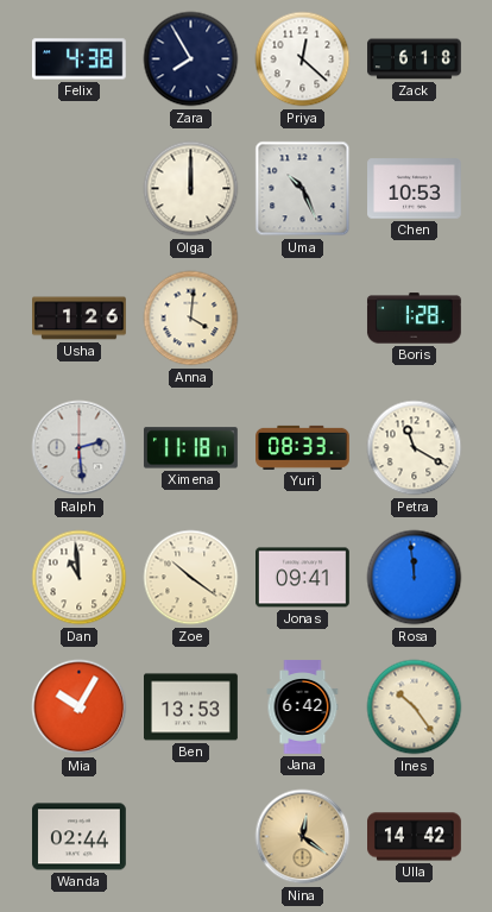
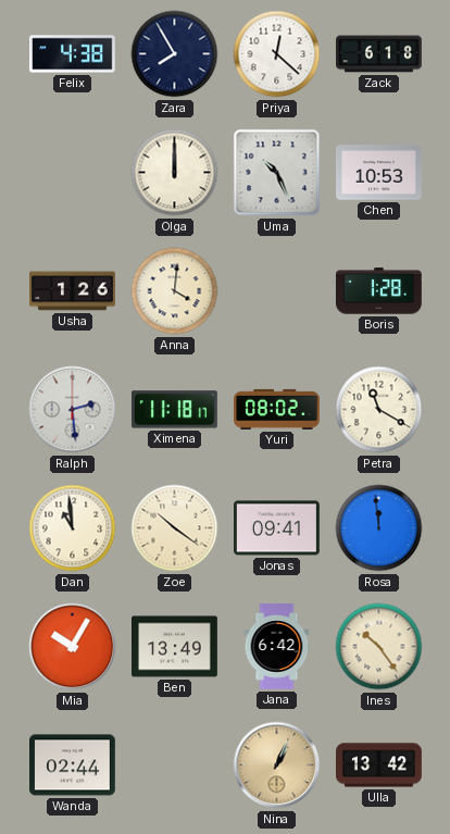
Yuri: 08:33 -> 08:02 (277, 409)
Ben: 13:53 -> 13:49 (175, 647)
Nina: 12:21 -> 1:04 (277, 765)
Ulla: 14:42 -> 13:42 (379, 765)
